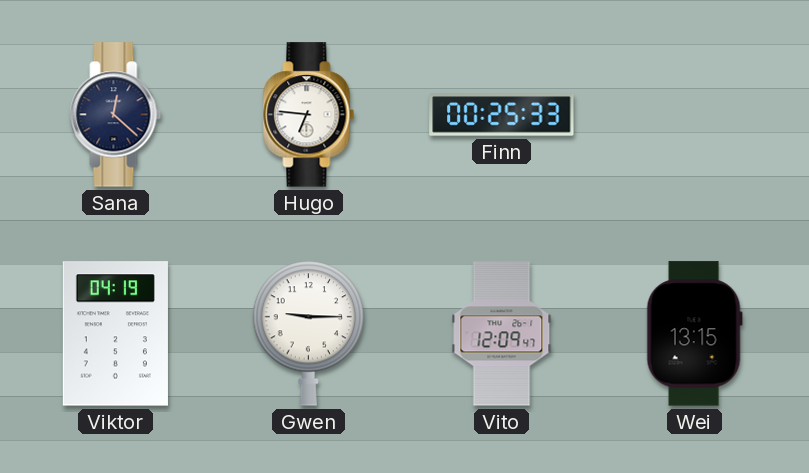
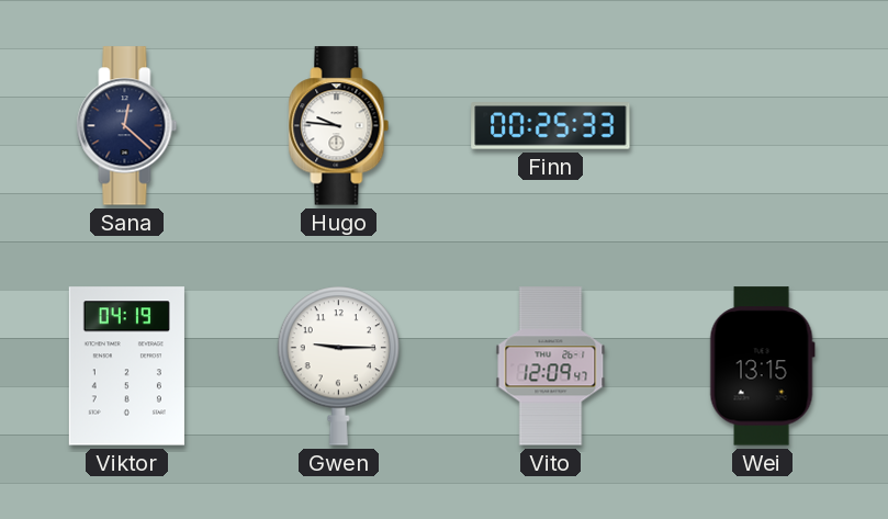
Hugo: 6:46 -> 9:46 (339, 126)
